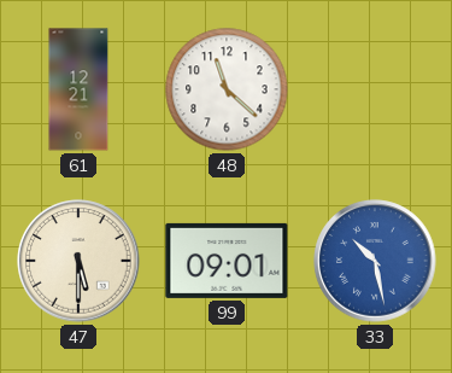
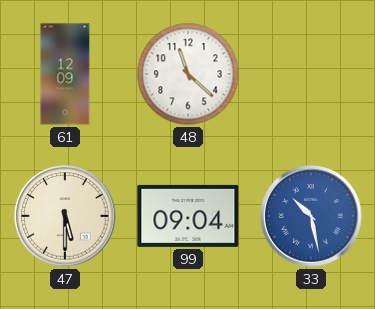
61: 12:21 -> 12:09 (65, 74)
99: 09:01 -> 09:04 (188, 216)
